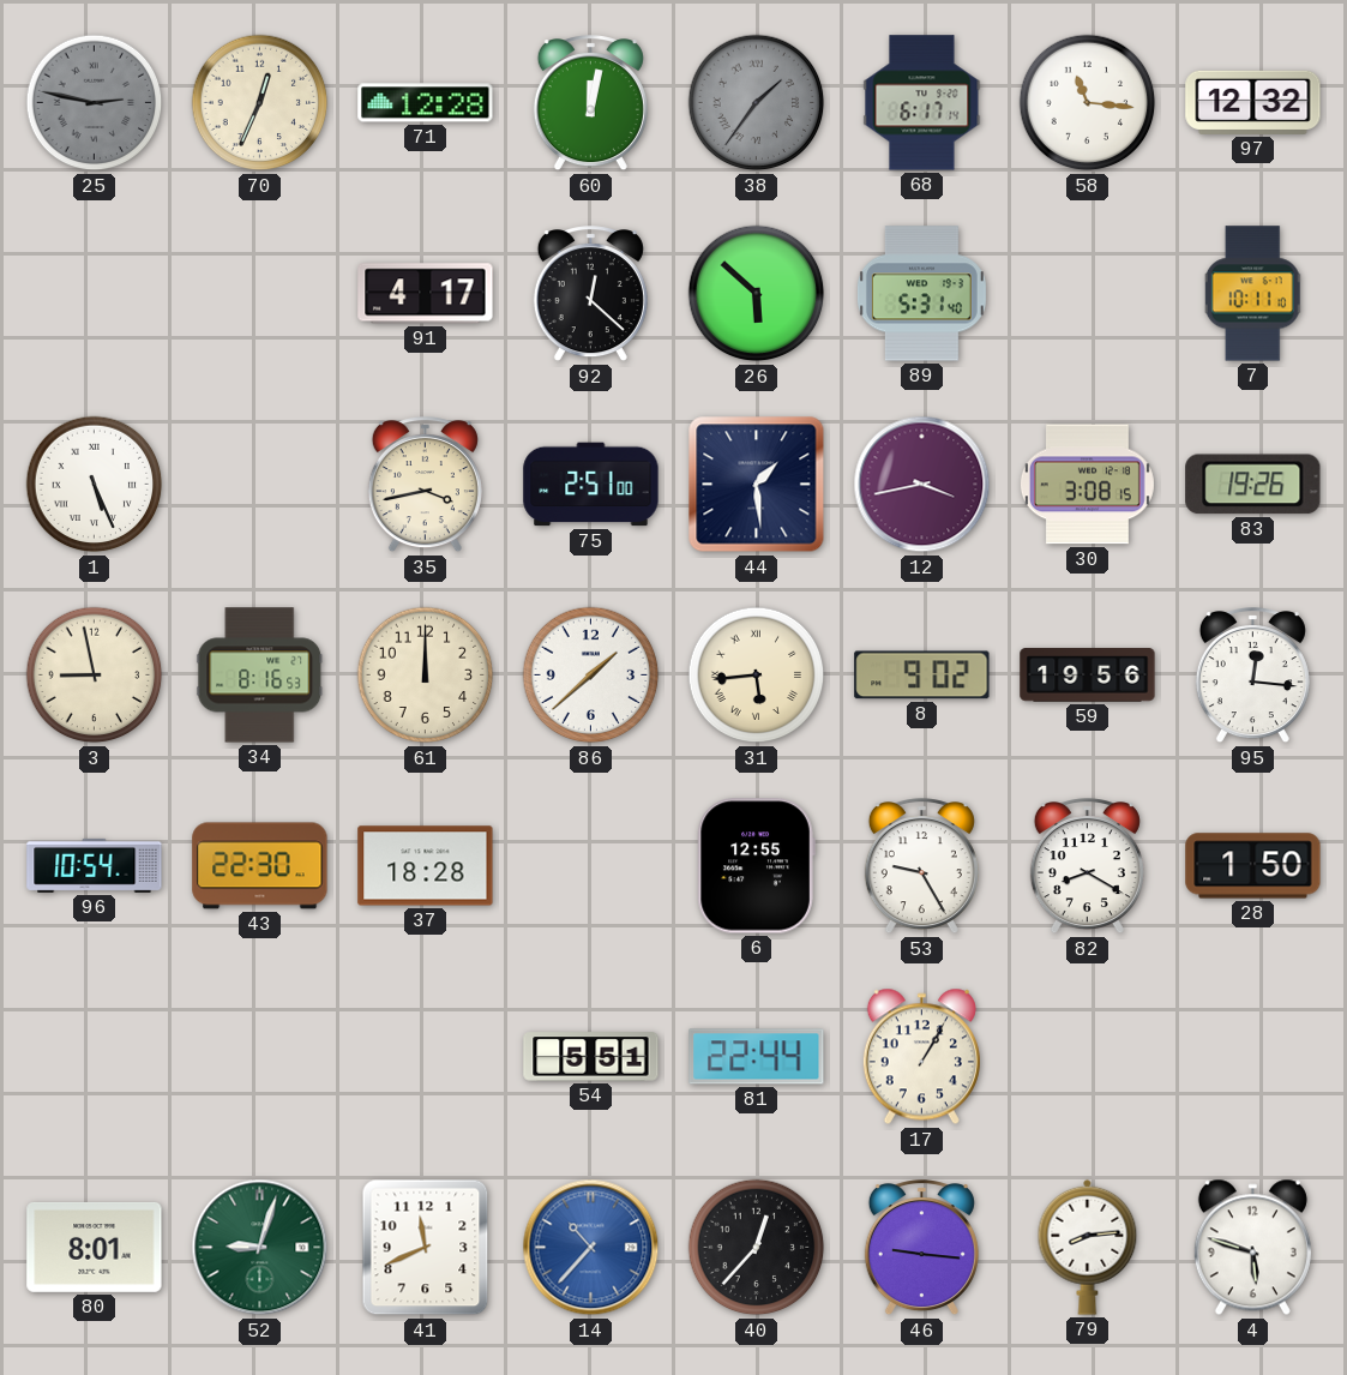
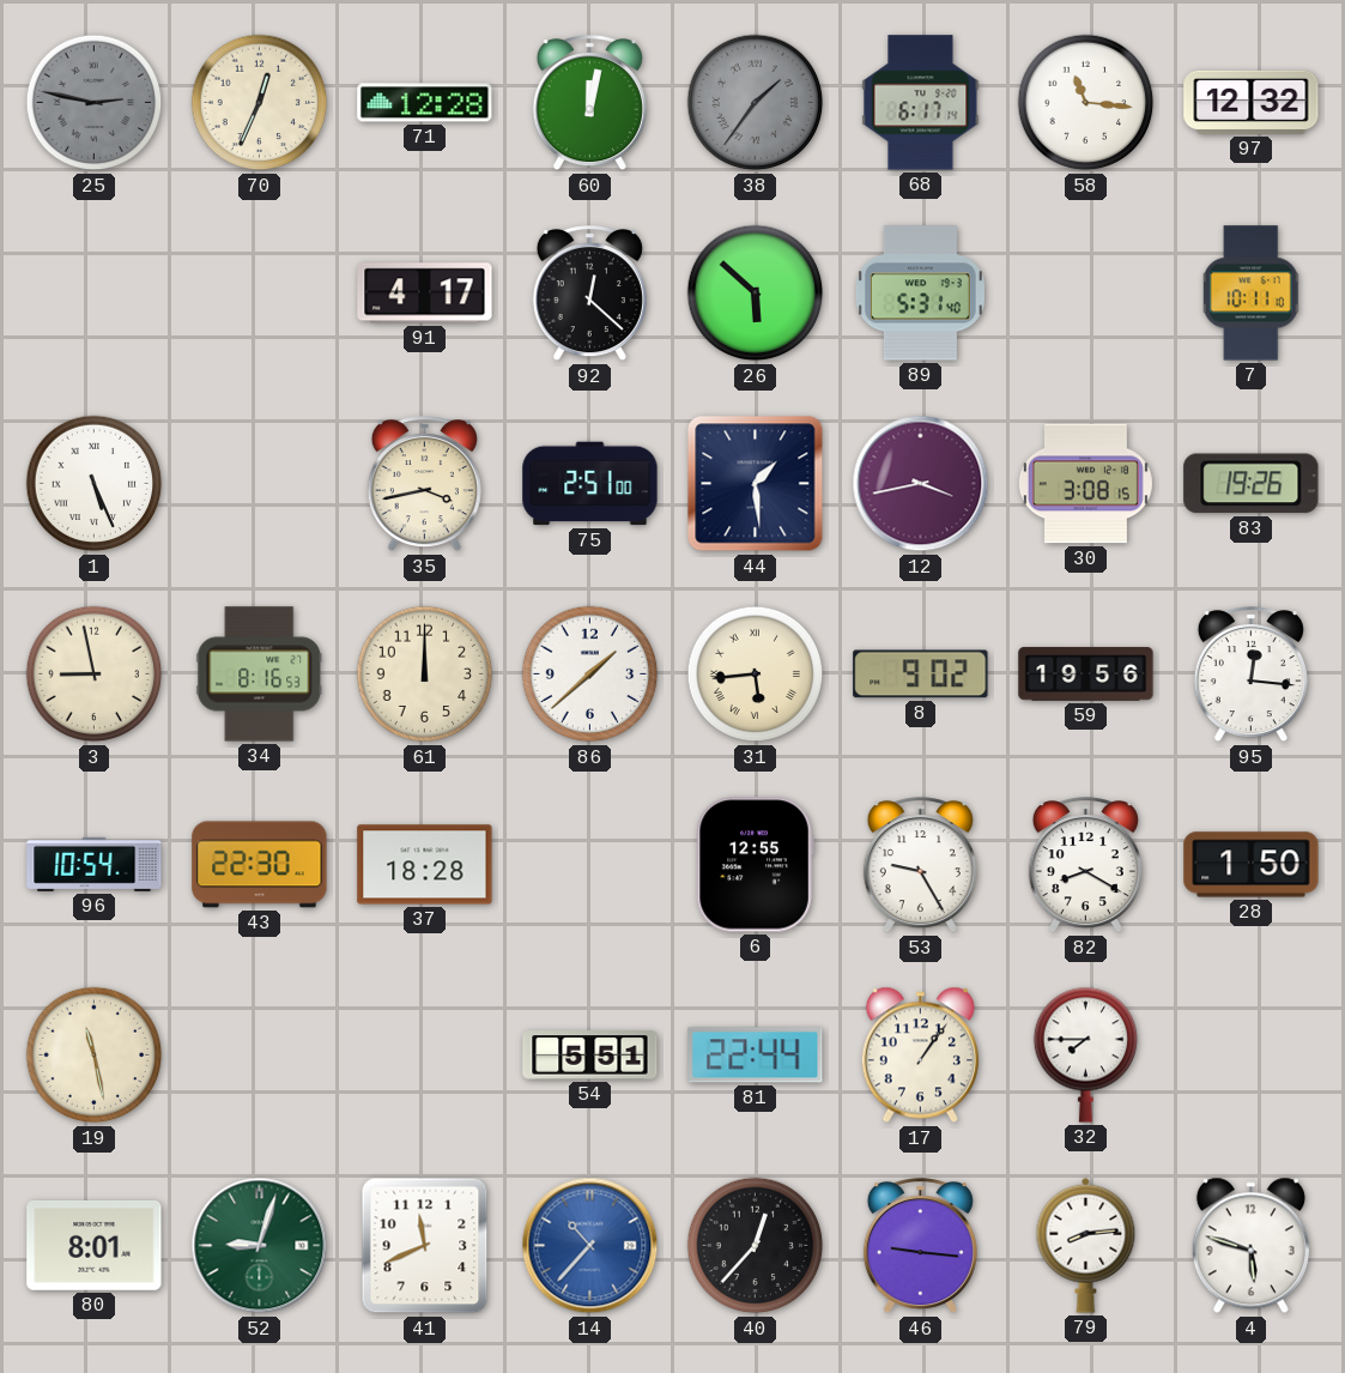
19: none -> 11:28 (95, 1056)
17: 1:05 -> 1:06 (920, 1056)
32: none -> 7:45 (1086, 1054)
